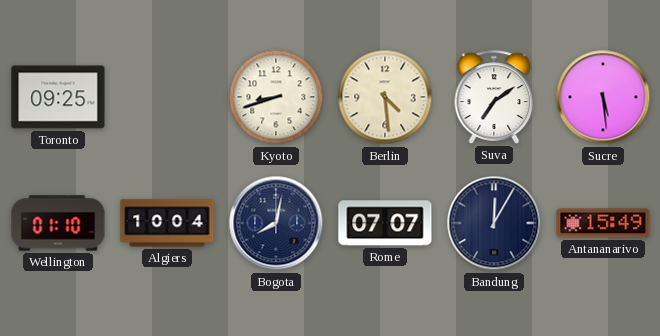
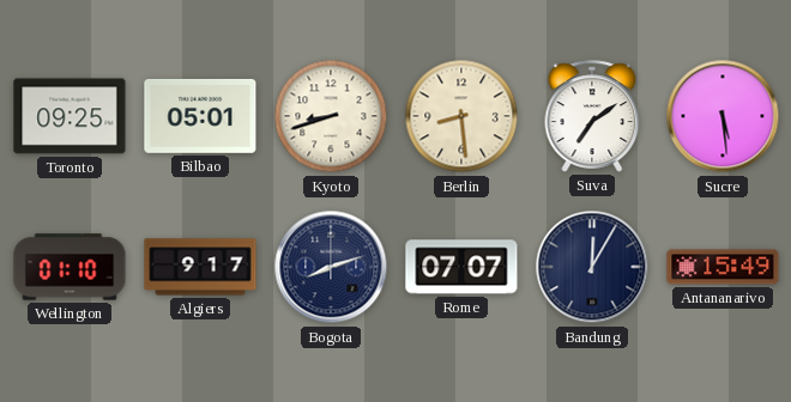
Bilbao: none -> 05:01 (200, 116)
Berlin: 4:29 -> 8:29 (461, 116)
Algiers: 10:04 -> 9:17 (200, 267)
Bogota: 8:02 -> 8:12 (331, 267)
